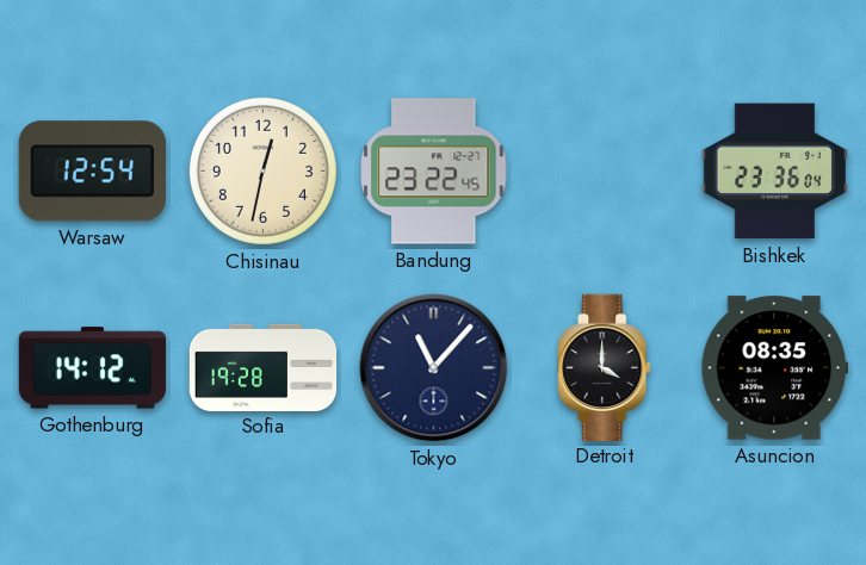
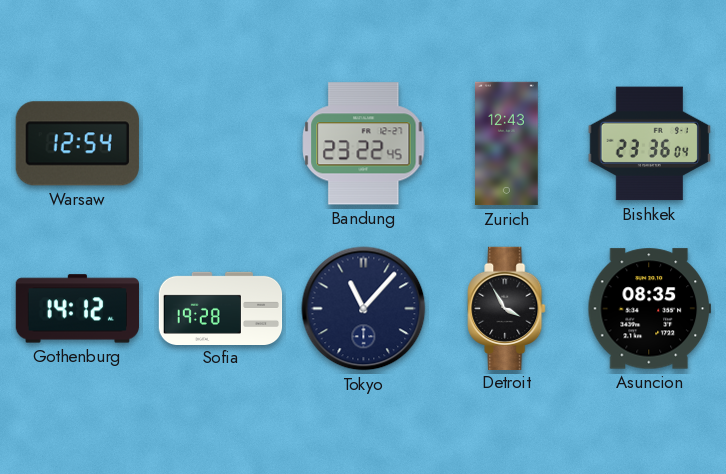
Chisinau: 12:32 -> none (262, 170)
Zurich: none -> 12:43 (507, 144)
Detroit: 4:00 -> 3:55 (507, 308)
